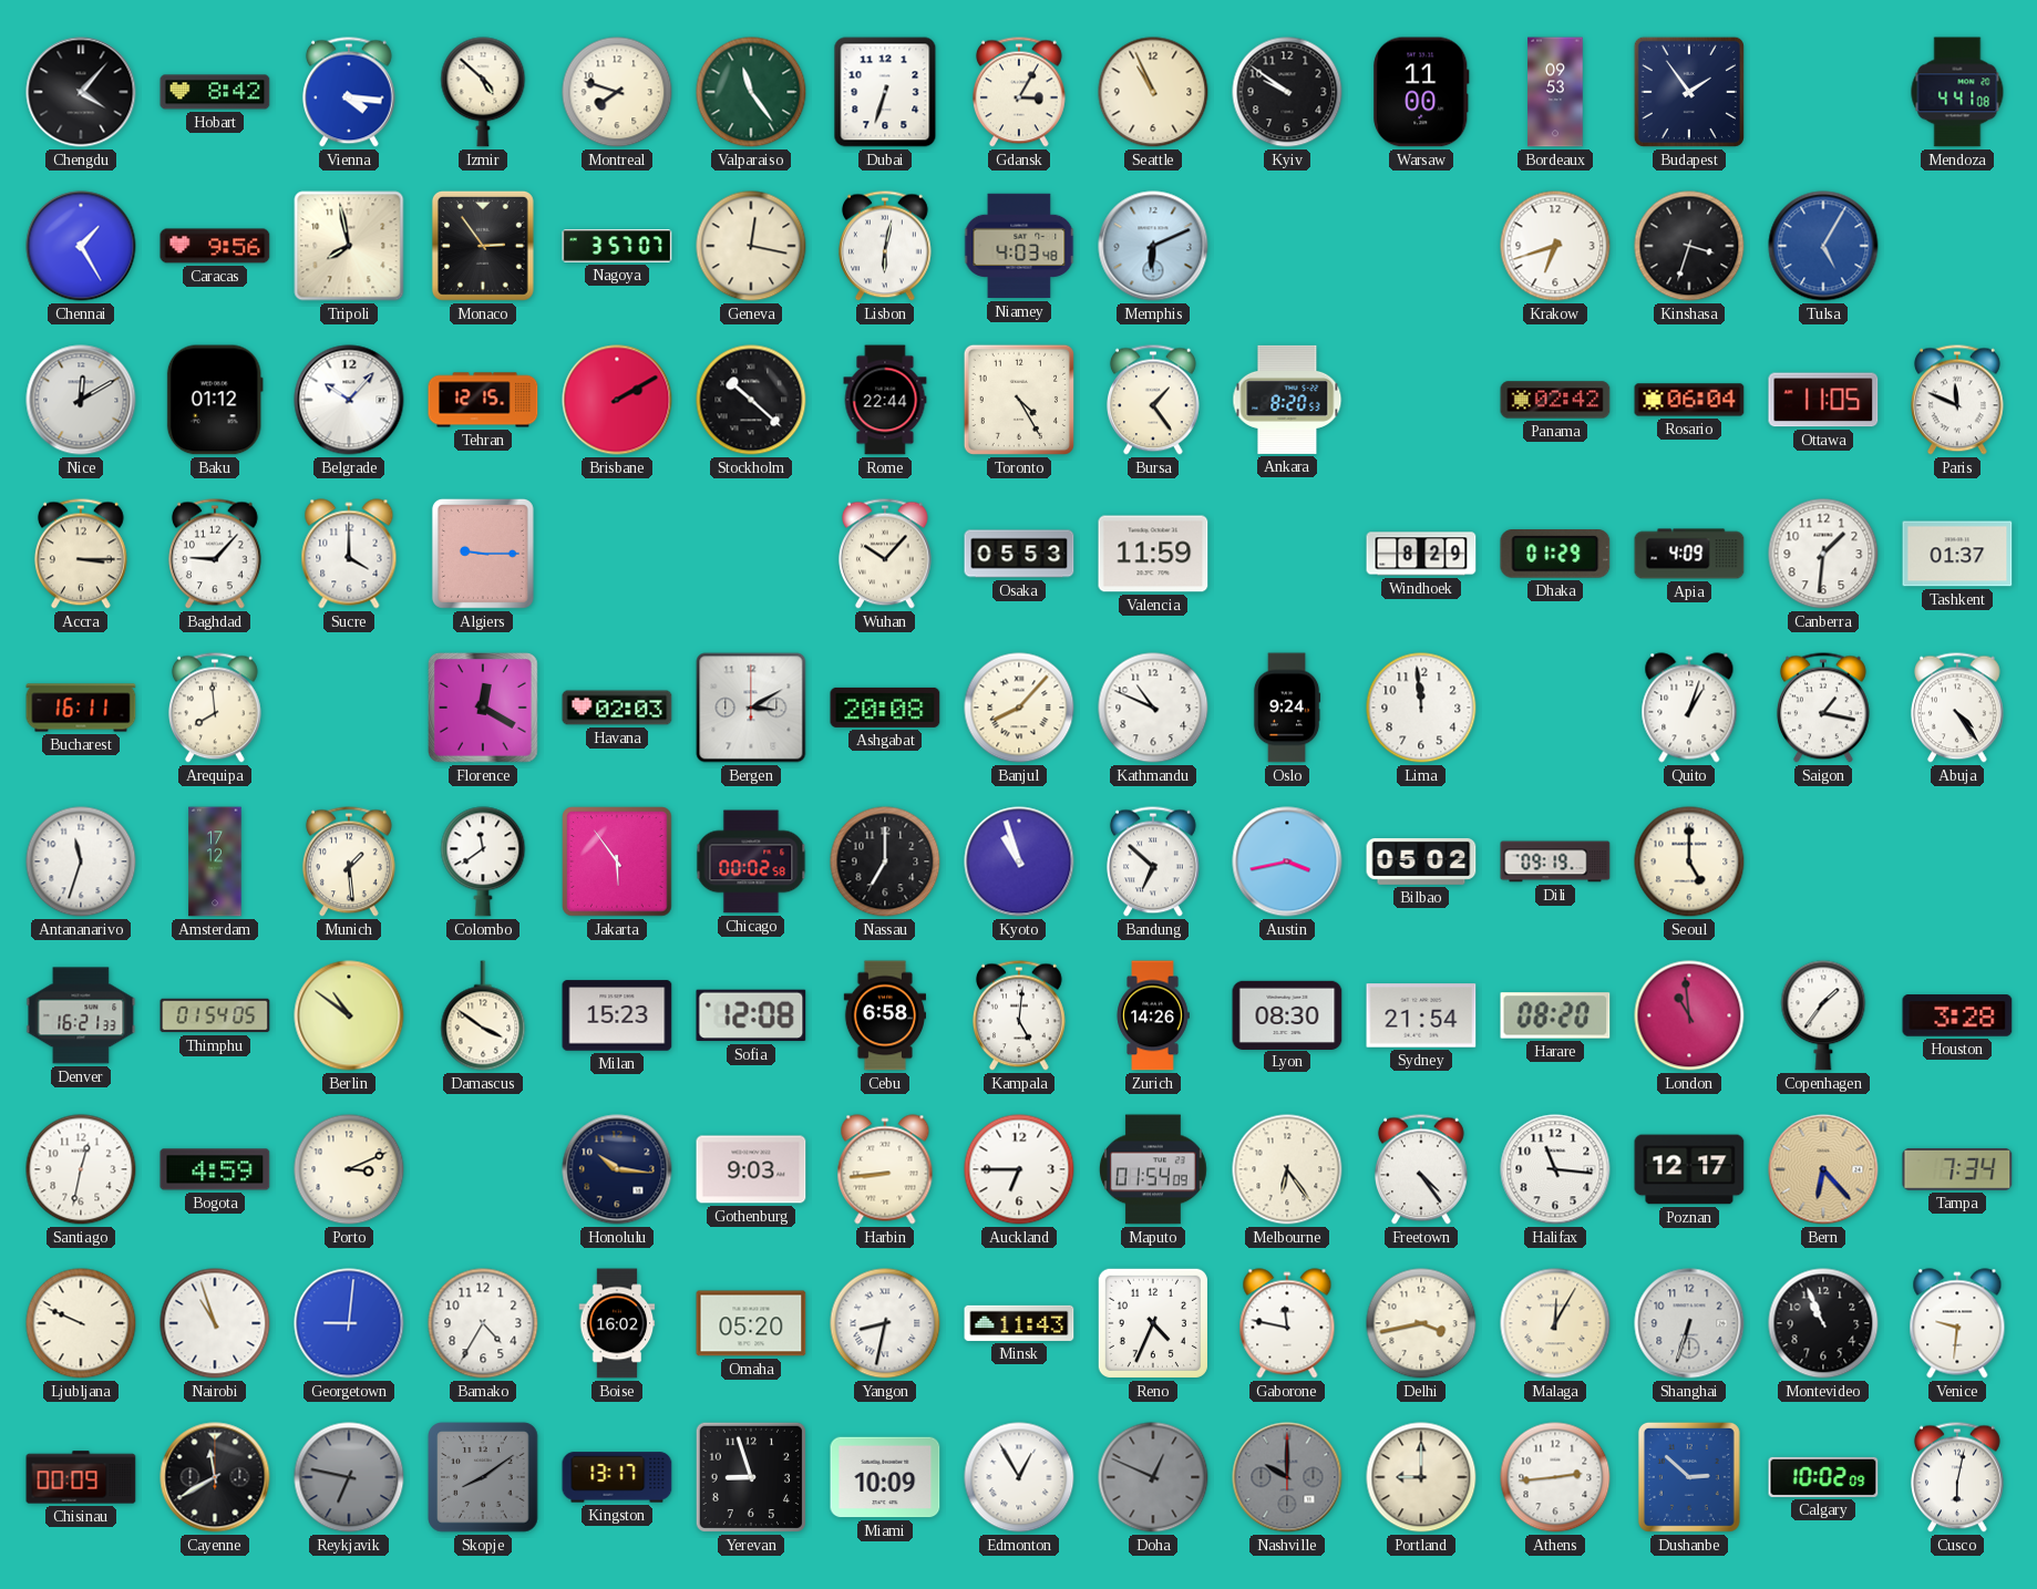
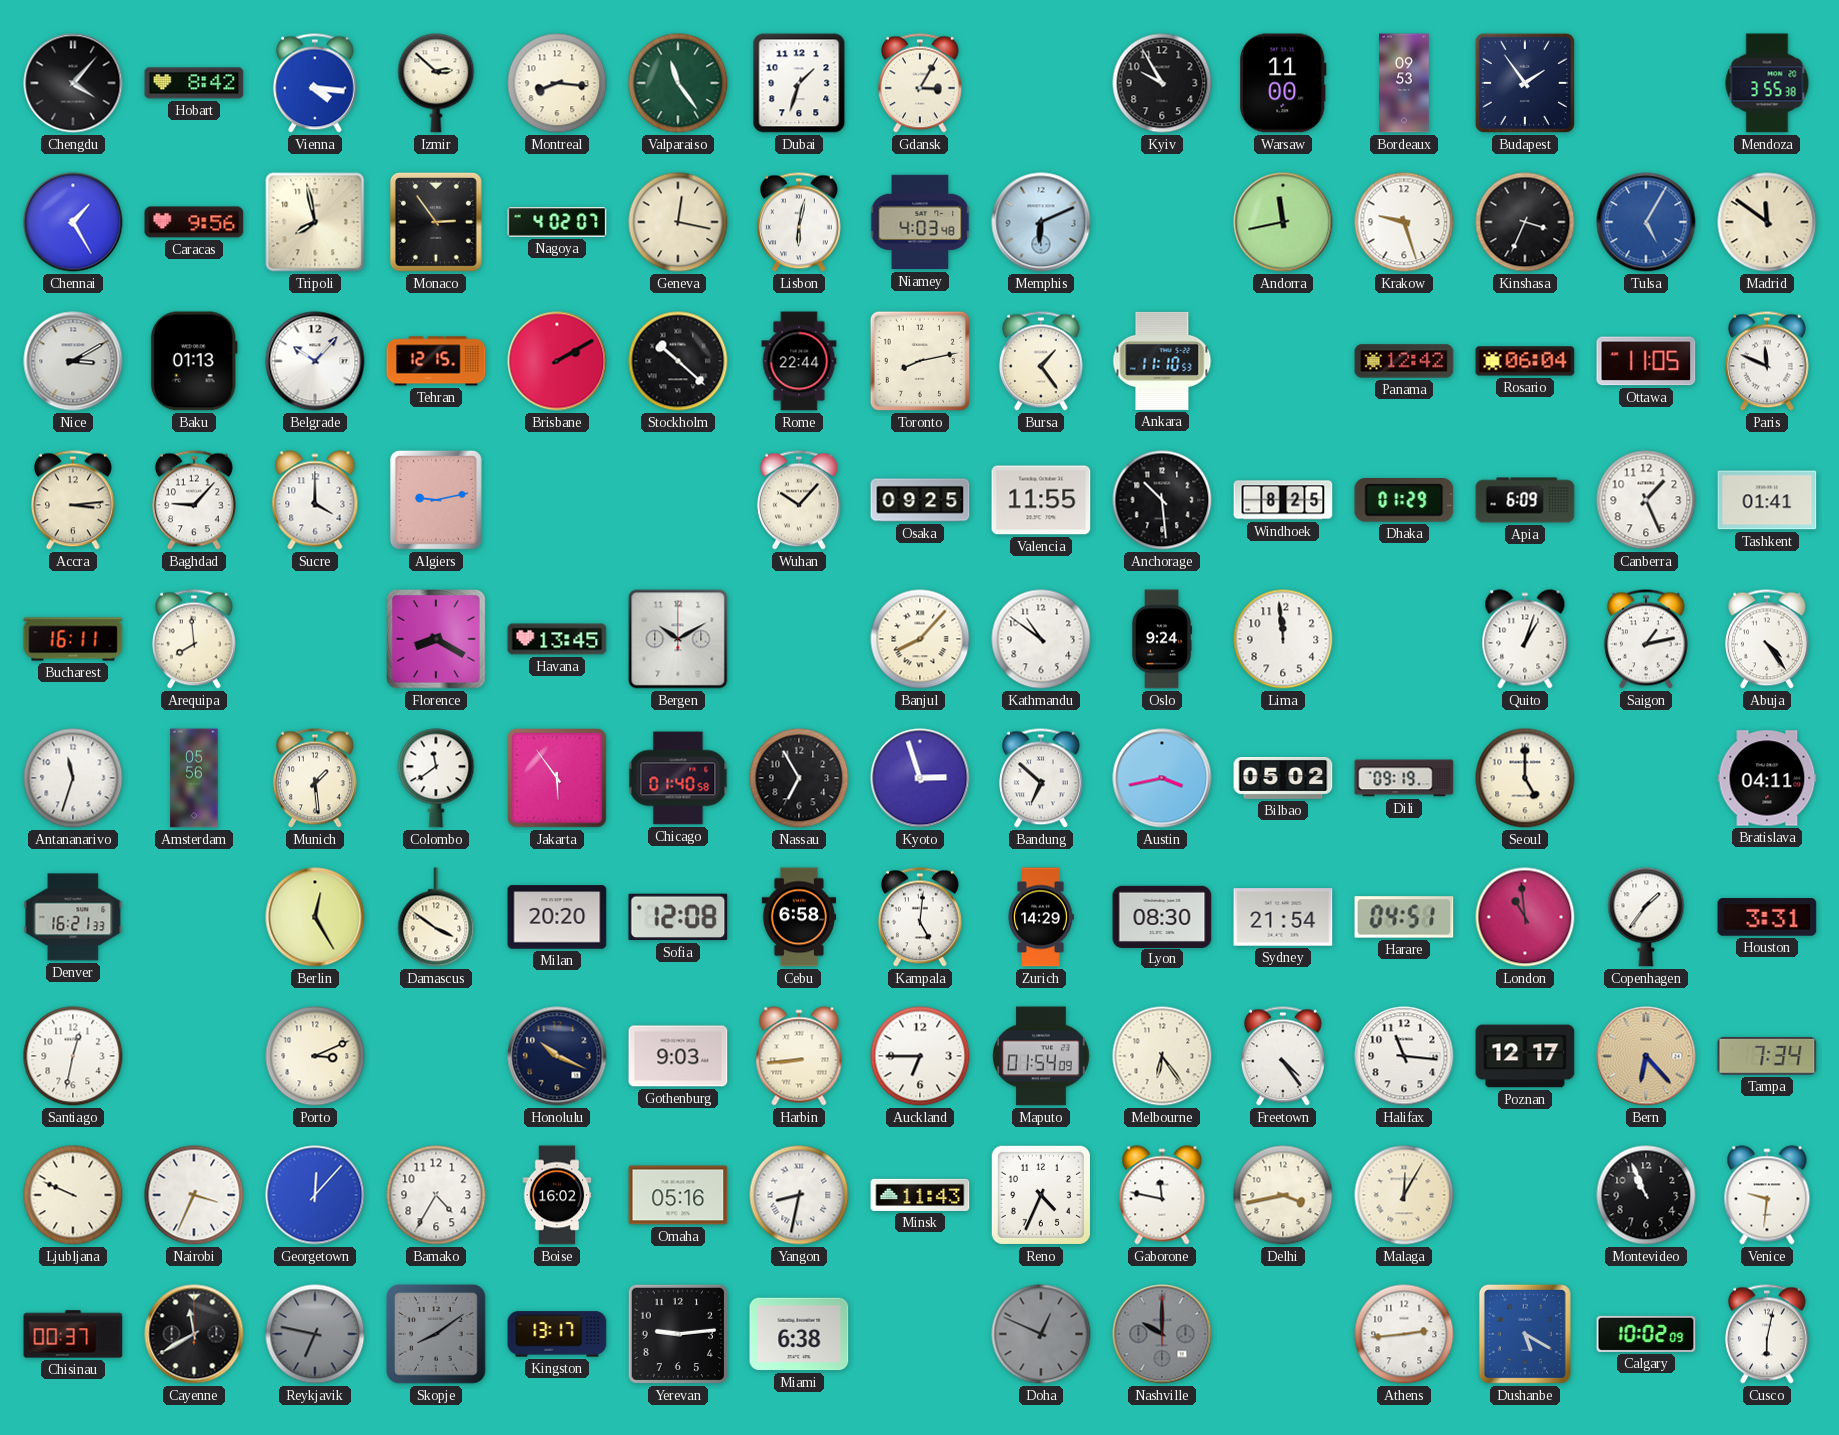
Izmir: 4:52 -> 2:52 (436, 83)
Montreal: 7:48 -> 8:16 (557, 83)
Dubai: 6:33 -> 1:33 (799, 83)
Seattle: 10:56 -> none (1153, 92)
Kyiv: 9:51 -> 9:55 (1162, 83)
Mendoza: 4:41 -> 3:55 (1767, 83)
Nagoya: 3:57 -> 4:02 (557, 222)
Andorra: none -> 11:43 (1283, 222)
Krakow: 6:42 -> 9:27 (1404, 222)
Kinshasa: 3:33 -> 3:34 (1525, 222)
Madrid: none -> 11:51 (1767, 222)
Nice: 12:10 -> 3:10 (73, 361)
Baku: 01:12 -> 01:13 (194, 361)
Toronto: 4:25 -> 8:13 (920, 361)
Ankara: 8:20 -> 11:10 (1162, 361)
Panama: 02:42 -> 12:42 (1404, 361)
Accra: 3:15 -> 3:14 (73, 500)
Algiers: 9:15 -> 9:13 (436, 500)
Osaka: 05:53 -> 09:25 (920, 500)
Valencia: 11:59 -> 11:55 (1041, 500)
Anchorage: none -> 10:29 (1162, 500)
Windhoek: 8:29 -> 8:25 (1283, 500)
Apia: 4:09 -> 6:09 (1525, 500)
Canberra: 1:31 -> 1:26 (1646, 500)
Tashkent: 01:37 -> 01:41 (1767, 500)
Florence: 12:20 -> 8:20 (437, 640)
Havana: 02:03 -> 13:45 (557, 639)
Bergen: 3:10 -> 10:10 (678, 639)
Ashgabat: 20:08 -> none (885, 708)
Kathmandu: 10:49 -> 10:51 (1041, 639)
Saigon: 1:17 -> 1:13 (1646, 639)
Amsterdam: 17:12 -> 05:56 (194, 778)
Chicago: 00:02 -> 01:40 (678, 778)
Nassau: 7:00 -> 6:55 (799, 778)
Kyoto: 10:57 -> 2:57 (920, 778)
Bratislava: none -> 04:11 (1767, 778)
Thimphu: 01:54 -> none (215, 1015)
Berlin: 10:51 -> 12:25 (315, 917)
Milan: 15:23 -> 20:20 (557, 917)
Zurich: 14:26 -> 14:29 (1041, 917)
Harare: 08:20 -> 04:51 (1404, 917)
Houston: 3:28 -> 3:31 (1767, 917)
Bogota: 4:59 -> none (215, 1169)
Honolulu: 10:16 -> 10:19 (557, 1056)
Nairobi: 10:57 -> 3:34 (194, 1195)
Georgetown: 9:01 -> 12:07 (315, 1195)
Omaha: 05:20 -> 05:16 (678, 1195)
Shanghai: 6:33 -> none (1689, 1323)
Chisinau: 00:09 -> 00:37 (73, 1334)
Yerevan: 8:57 -> 9:14 (678, 1334)
Miami: 10:09 -> 6:38 (799, 1334)
Edmonton: 12:55 -> none (1019, 1477)
Portland: 9:00 -> none (1421, 1477)
Dushanbe: 2:52 -> 5:20 (1525, 1334)
